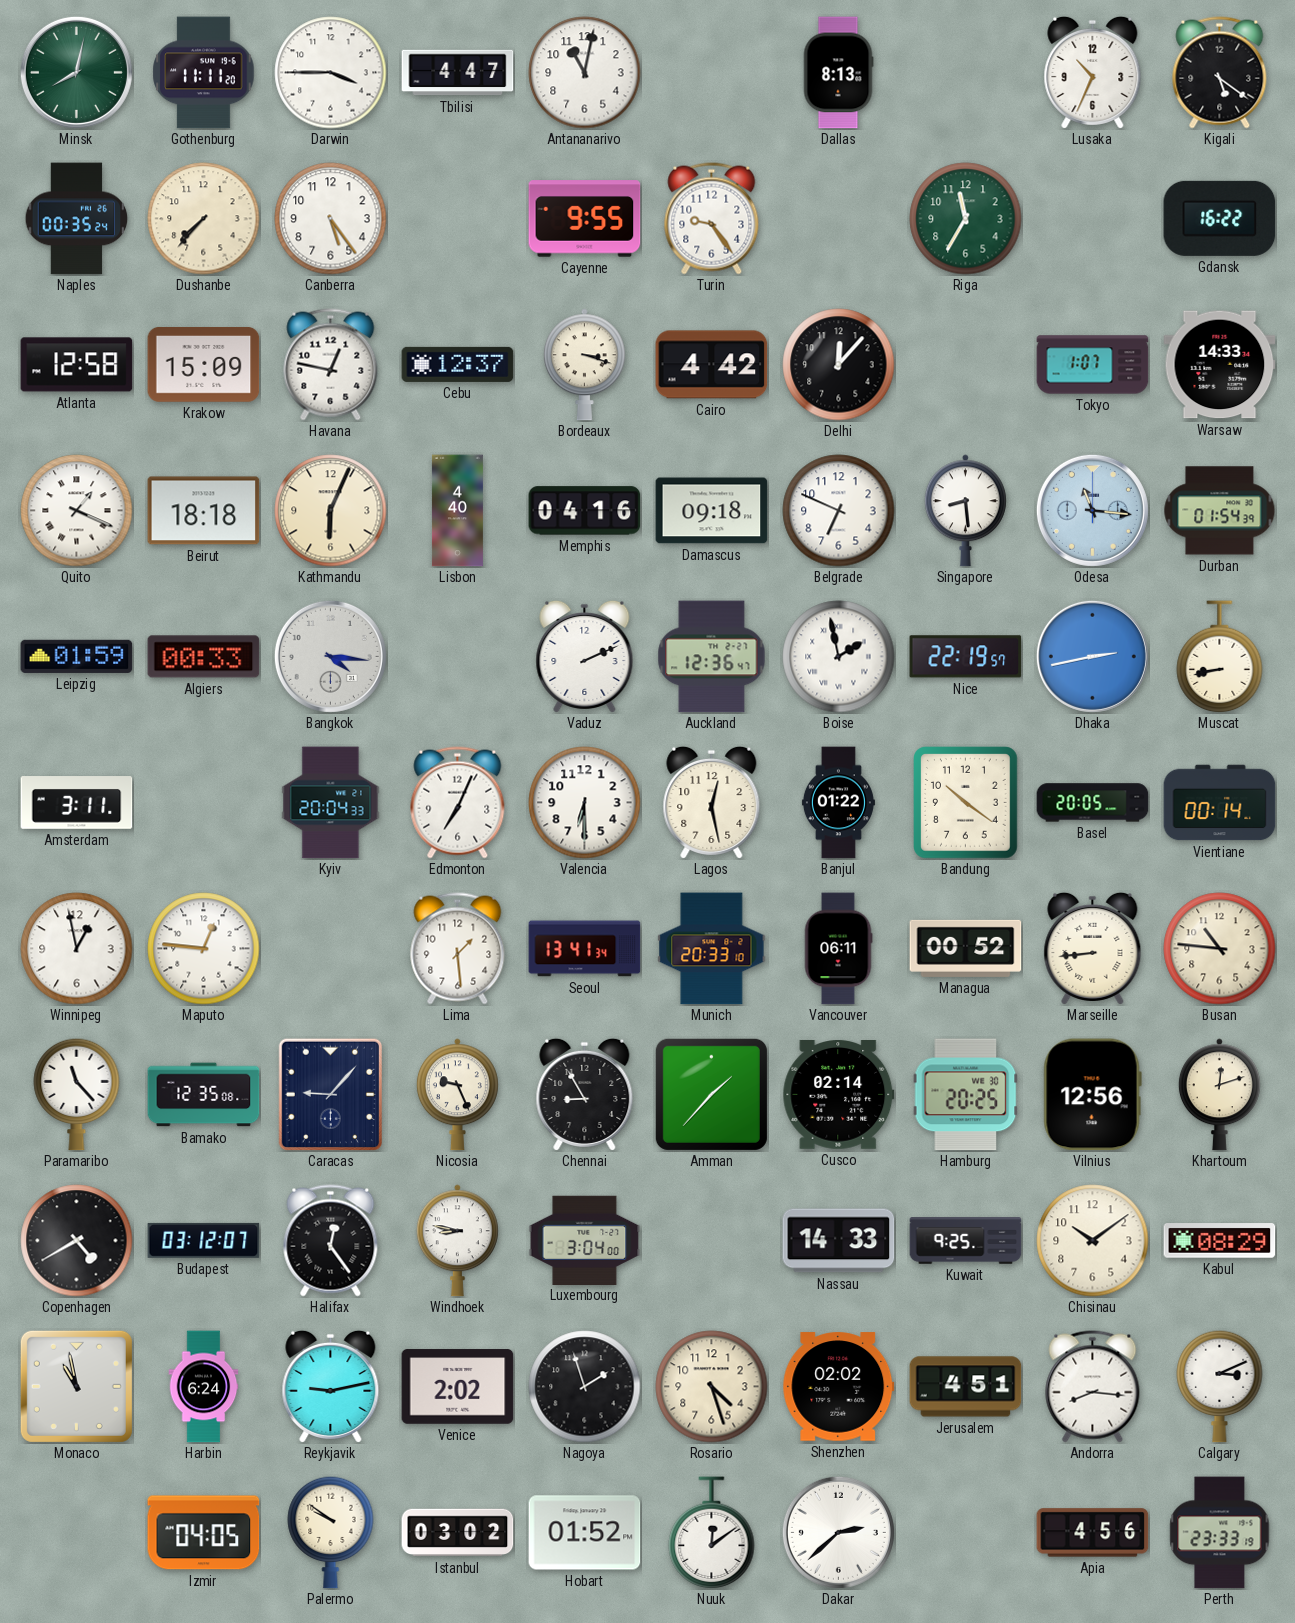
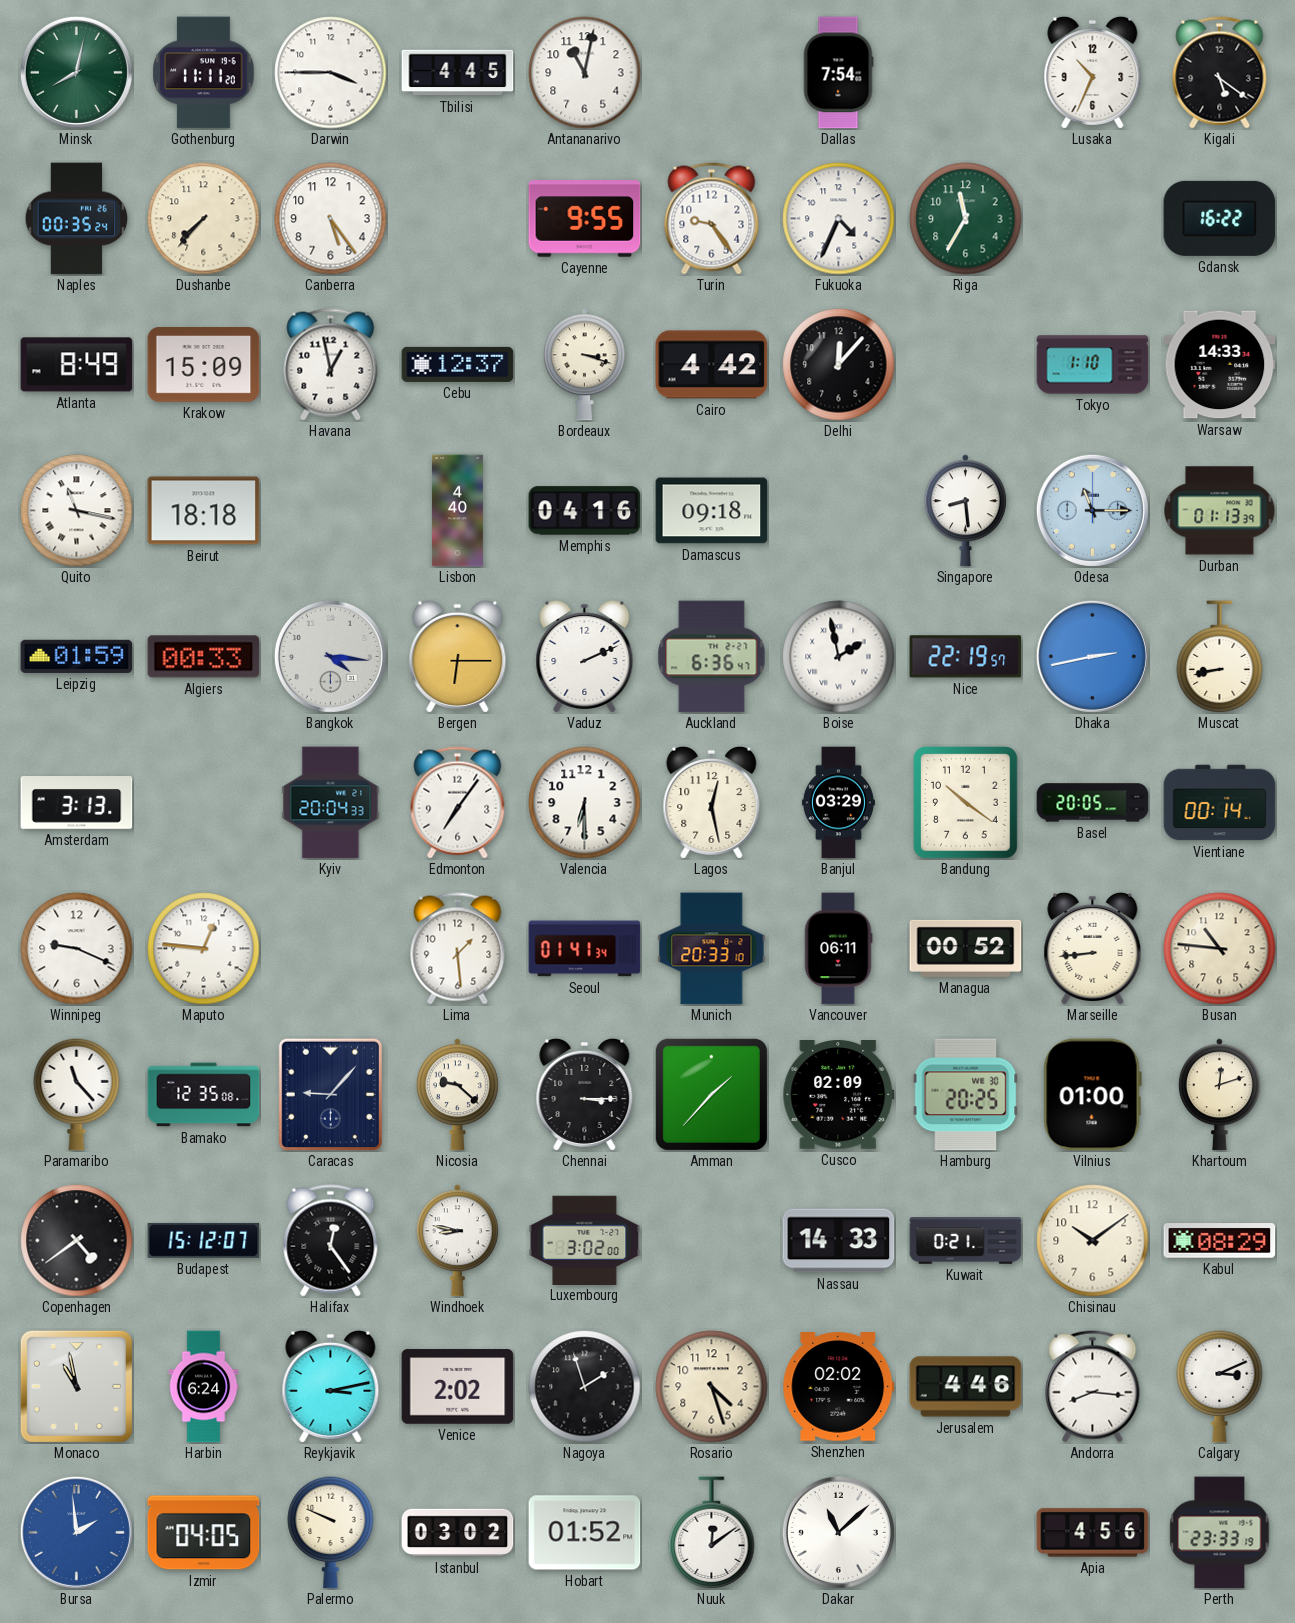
Tbilisi: 4:47 -> 4:45 (458, 73)
Dallas: 8:13 -> 7:54 (838, 73)
Fukuoka: none -> 4:34 (839, 219)
Atlanta: 12:58 -> 8:49 (77, 365)
Havana: 12:47 -> 12:58 (331, 365)
Tokyo: 1:07 -> 1:10 (1093, 365)
Quito: 1:19 -> 11:17 (77, 511)
Kathmandu: 6:04 -> none (331, 511)
Belgrade: 6:49 -> none (839, 511)
Odesa: 11:16 -> 11:15 (1092, 510)
Durban: 01:54 -> 01:13 (1220, 511)
Bergen: none -> 6:15 (458, 656)
Auckland: 12:36 -> 6:36 (712, 657)
Amsterdam: 3:11 -> 3:13 (77, 803)
Edmonton: 7:04 -> 7:06 (458, 803)
Banjul: 01:22 -> 03:29 (838, 803)
Winnipeg: 12:58 -> 9:19 (77, 949)
Seoul: 13:41 -> 01:41 (585, 949)
Nicosia: 9:26 -> 9:22 (457, 1095)
Chennai: 8:55 -> 3:15 (585, 1094)
Cusco: 02:14 -> 02:09 (839, 1095)
Vilnius: 12:56 -> 01:00 (1092, 1095)
Copenhagen: 4:40 -> 4:39 (77, 1241)
Budapest: 03:12 -> 15:12 (204, 1240)
Luxembourg: 3:04 -> 3:02 (585, 1240)
Kuwait: 9:25 -> 0:21 (966, 1241)
Reykjavik: 9:13 -> 3:13 (331, 1386)
Jerusalem: 4:51 -> 4:46 (966, 1387)
Bursa: none -> 1:59 (76, 1532)
Palermo: 9:51 -> 9:49 (331, 1532)
Dakar: 2:38 -> 11:08 (838, 1532)
